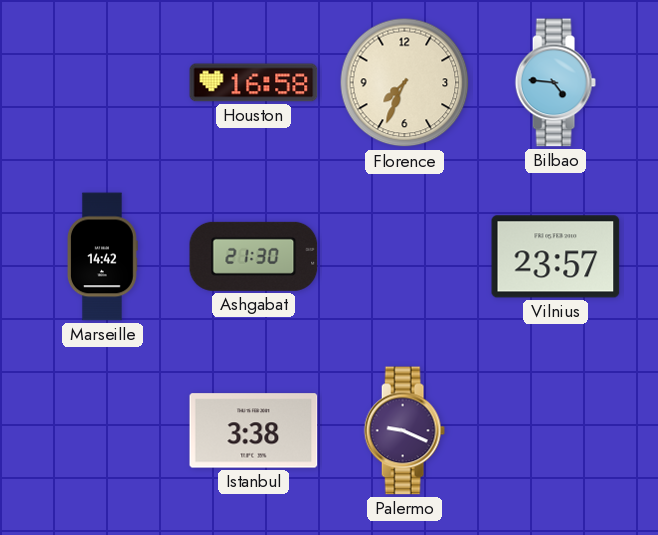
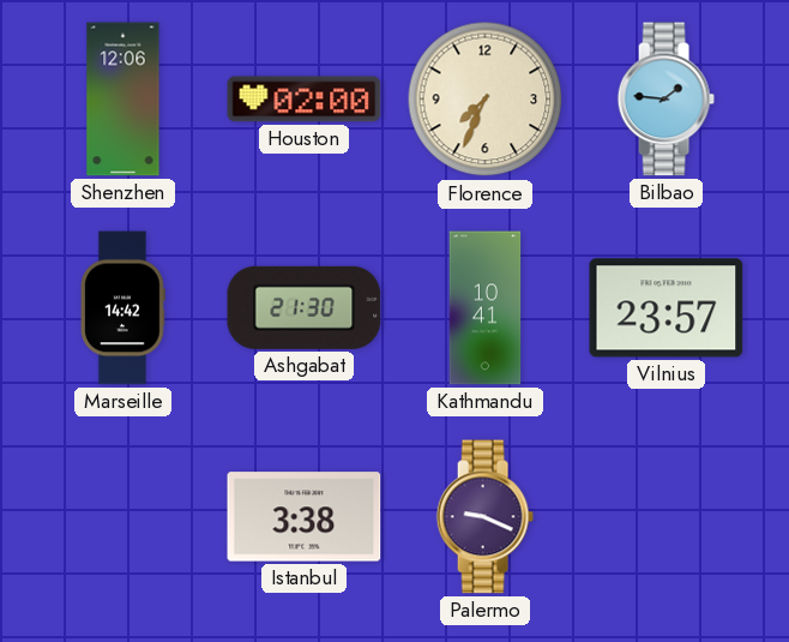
Shenzhen: none -> 12:06 (124, 100)
Houston: 16:58 -> 02:00 (305, 100)
Bilbao: 4:46 -> 1:46 (665, 100)
Kathmandu: none -> 10:41 (486, 308)
